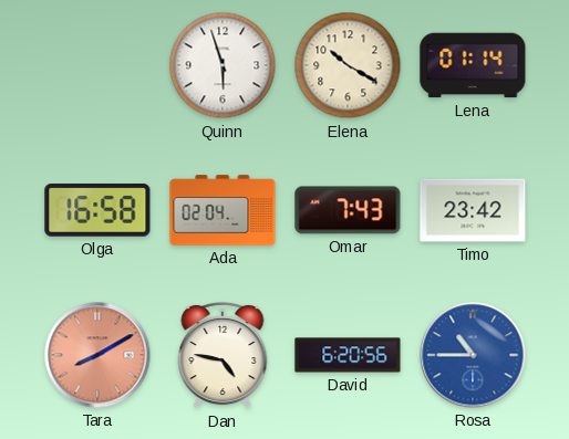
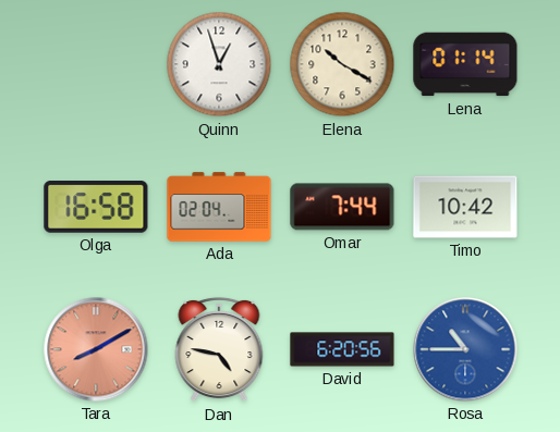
Quinn: 5:57 -> 12:57 (219, 64)
Omar: 7:43 -> 7:44 (342, 207)
Timo: 23:42 -> 10:42 (465, 207)
